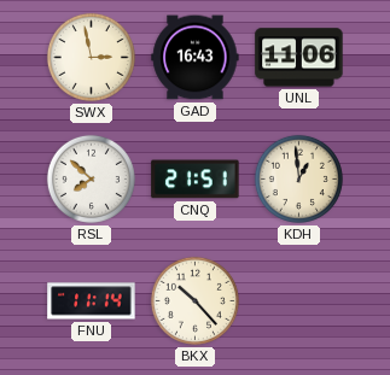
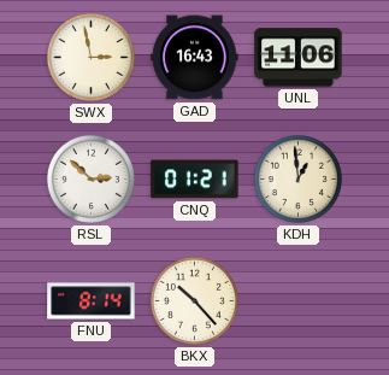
RSL: 7:52 -> 2:52 (90, 178)
CNQ: 21:51 -> 01:21 (195, 180)
FNU: 11:14 -> 8:14 (92, 301)
